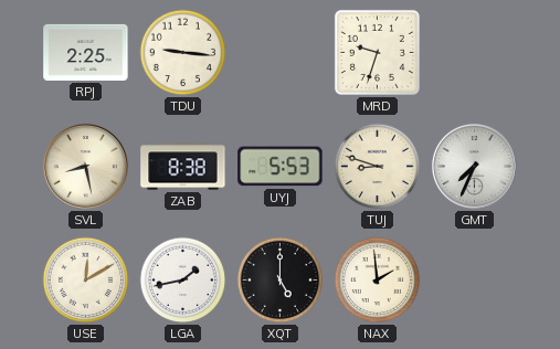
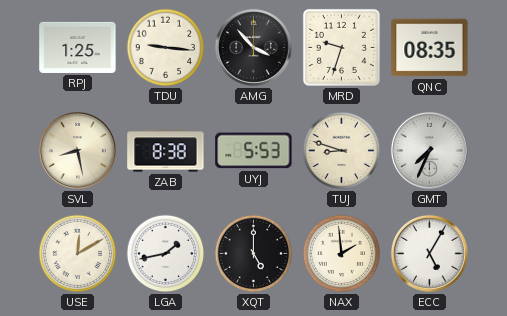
RPJ: 2:25 -> 1:25 (78, 47)
AMG: none -> 3:53 (253, 47)
QNC: none -> 08:35 (430, 48)
ECC: none -> 5:05 (429, 253)
